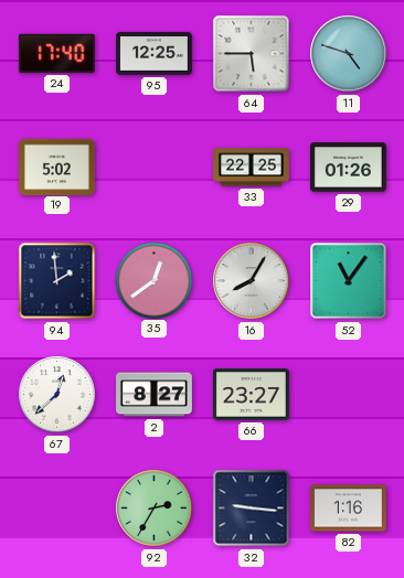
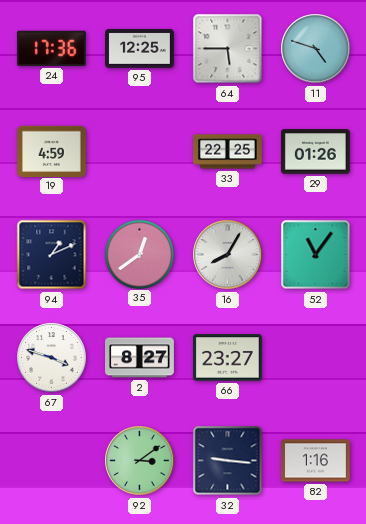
24: 17:40 -> 17:36 (51, 48)
19: 5:02 -> 4:59 (51, 151)
94: 1:59 -> 1:11 (52, 255)
67: 12:38 -> 3:48 (52, 358)
92: 2:35 -> 3:09 (140, 461)
